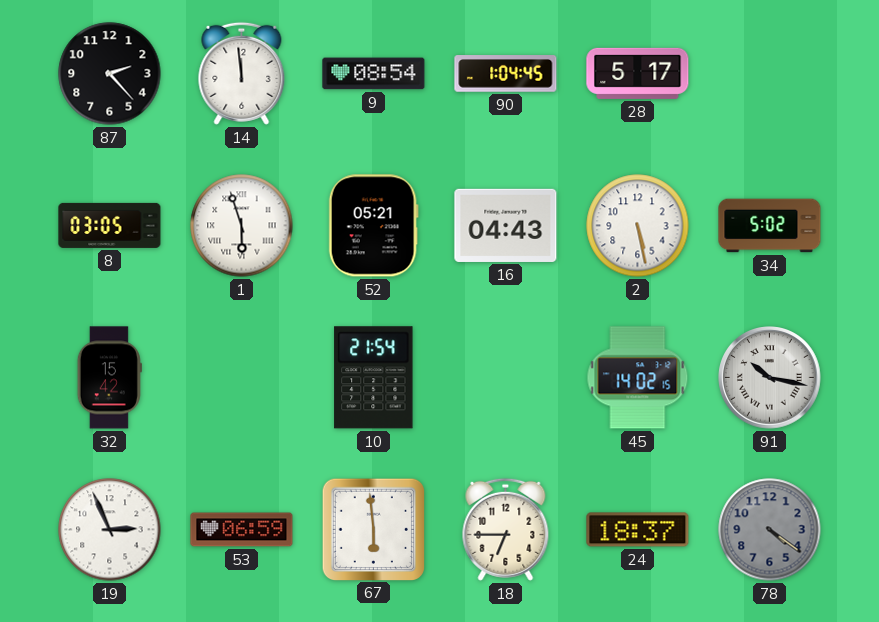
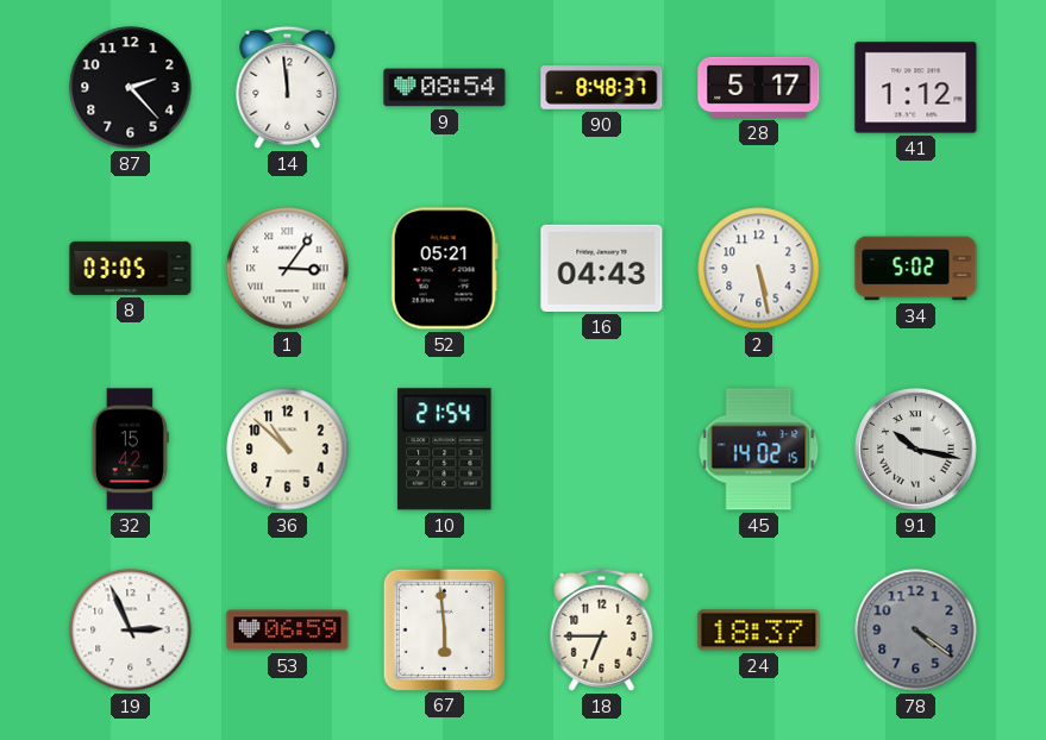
90: 1:04 -> 8:48 (602, 88)
41: none -> 1:12 (916, 88)
1: 5:57 -> 3:06 (288, 269)
36: none -> 10:52 (288, 450)
